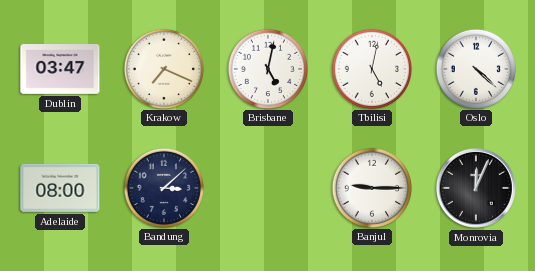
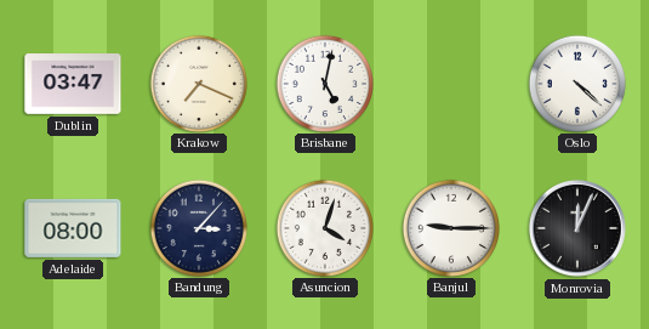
Tbilisi: 5:02 -> none (371, 68)
Bandung: 3:08 -> 3:07 (198, 227)
Asuncion: none -> 4:03 (324, 227)
